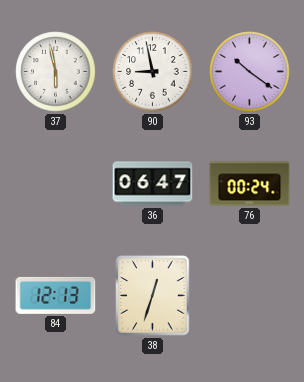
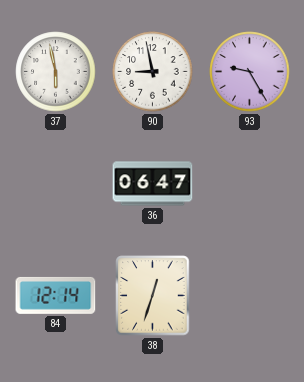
93: 10:21 -> 9:25 (250, 72)
76: 00:24 -> none (250, 184)
84: 12:13 -> 12:14 (56, 295)
